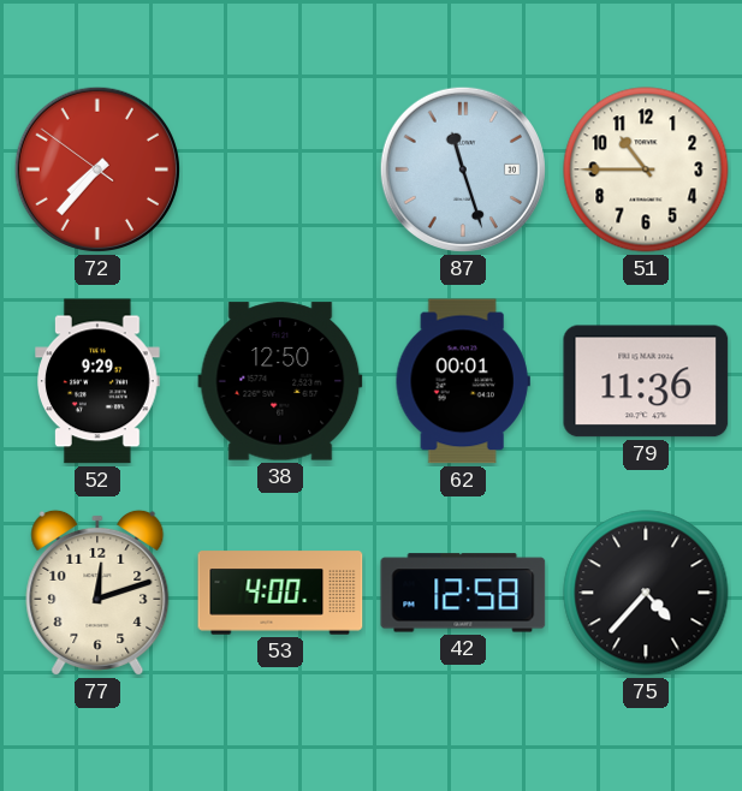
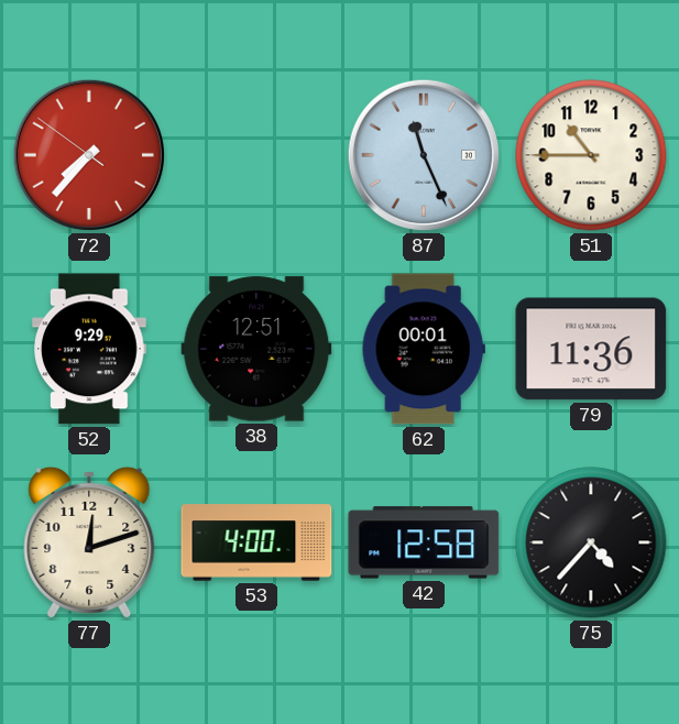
87: 11:27 -> 11:26 (424, 155)
38: 12:50 -> 12:51 (256, 349)
